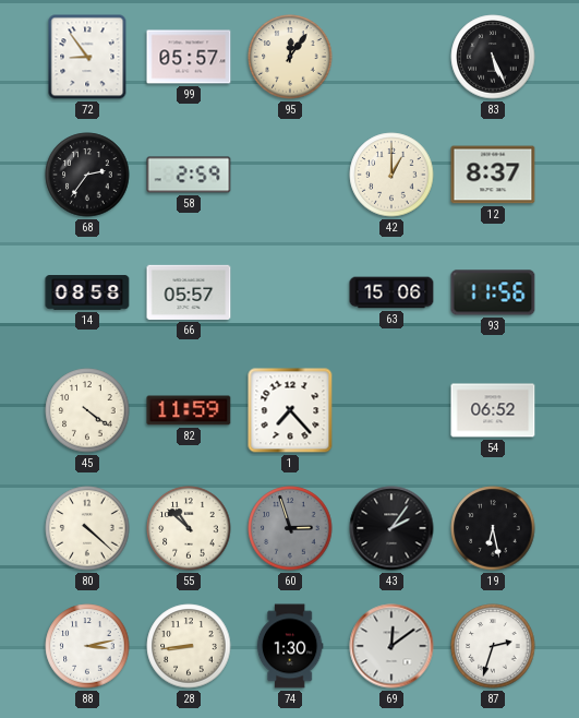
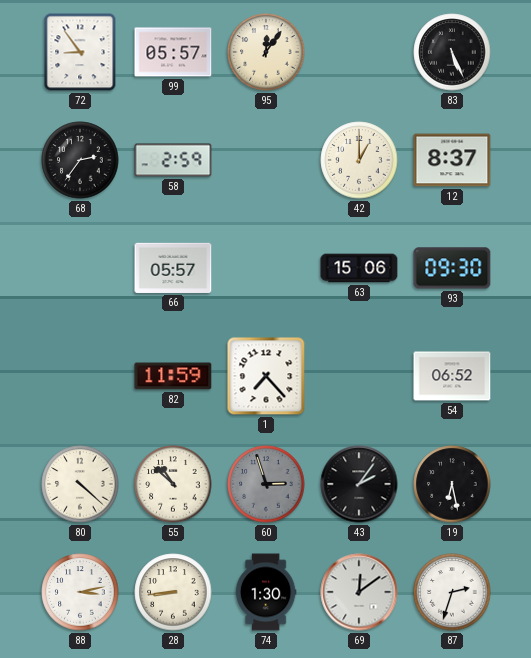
14: 08:58 -> none (87, 292)
93: 11:56 -> 09:30 (452, 268)
45: 4:21 -> none (87, 410)
